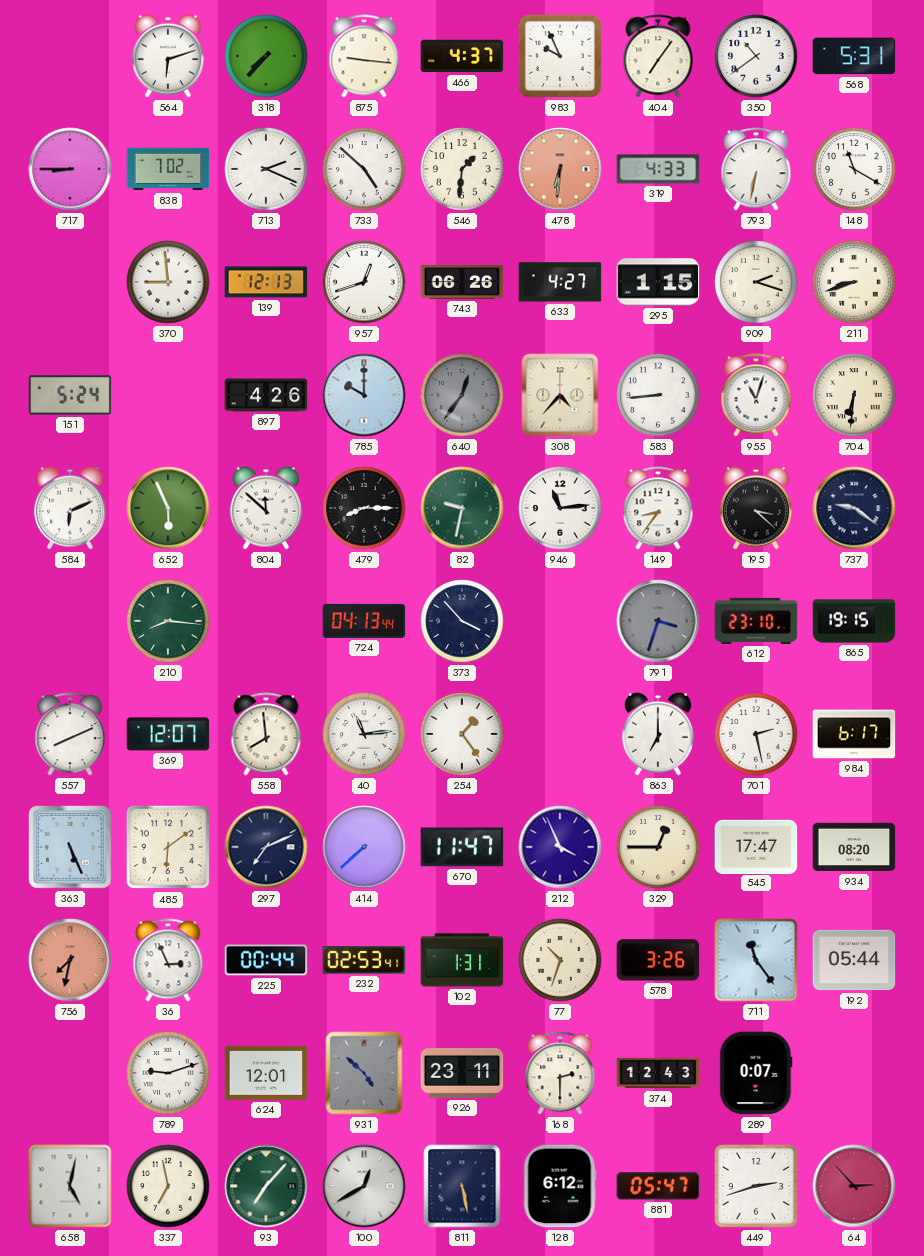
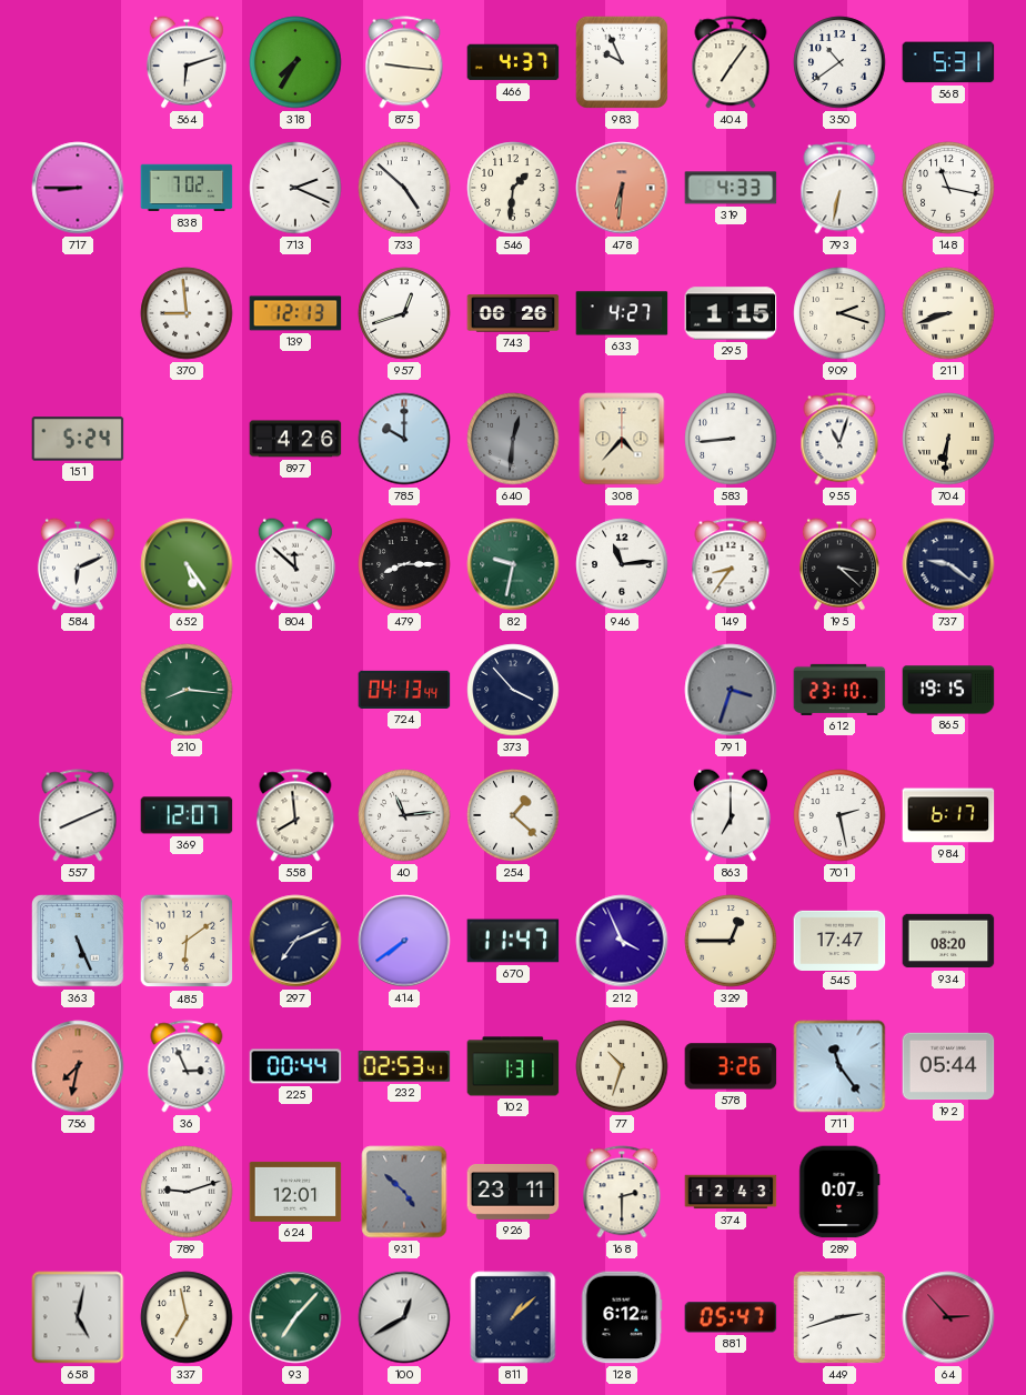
318: 7:37 -> 7:35 (295, 62)
148: 11:20 -> 11:17 (948, 188)
640: 12:36 -> 12:31 (513, 439)
652: 5:56 -> 5:24 (187, 564)
254: 1:24 -> 1:22 (513, 815)
414: 7:38 -> 7:39 (404, 941)
811: 5:28 -> 1:08 (513, 1317)
